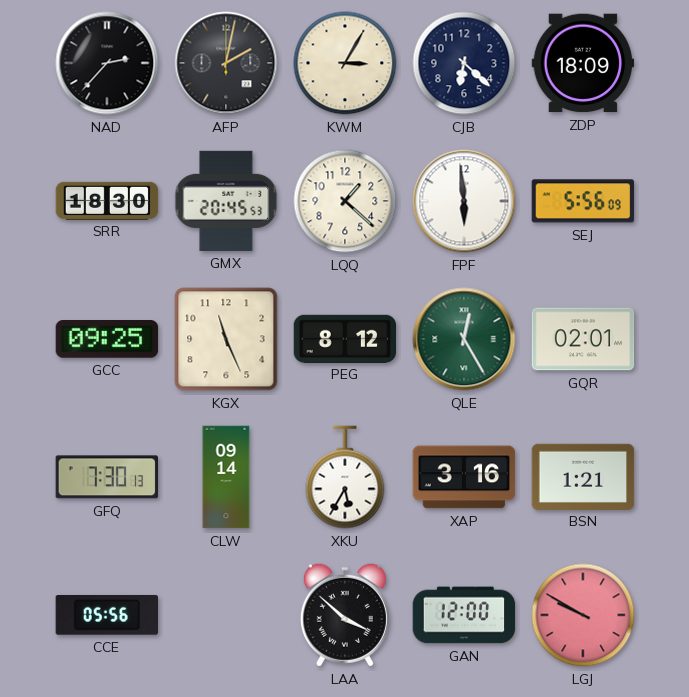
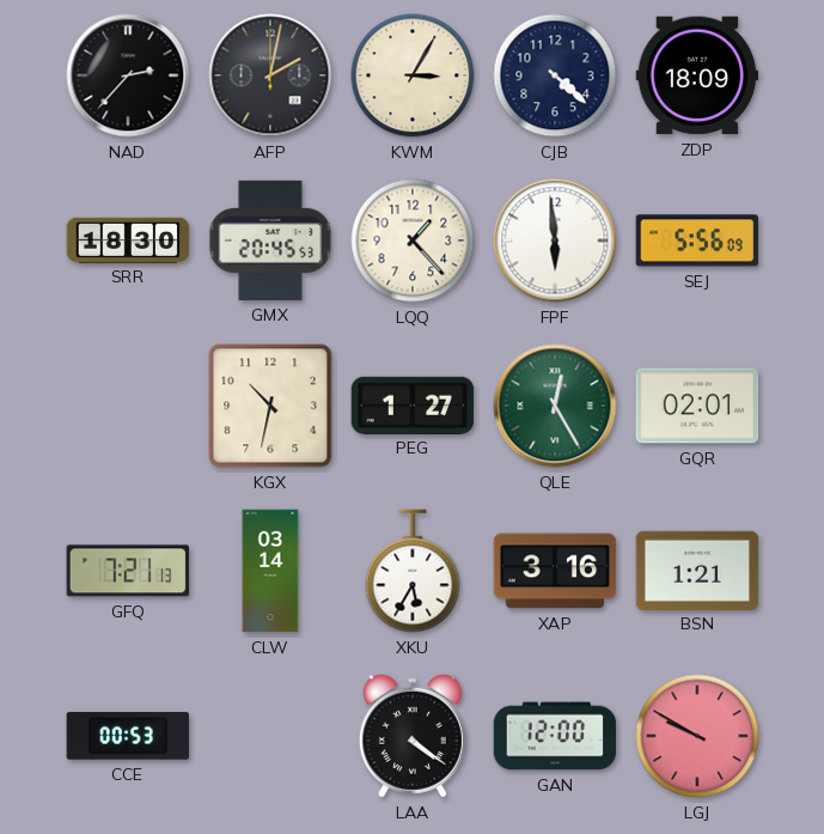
CJB: 6:22 -> 4:22 (555, 75)
LQQ: 1:22 -> 1:23 (413, 241)
GCC: 09:25 -> none (107, 340)
KGX: 11:26 -> 10:32 (270, 406)
PEG: 8:12 -> 1:27 (413, 404)
GFQ: 7:30 -> 7:21 (127, 571)
CLW: 09:14 -> 03:14 (270, 571)
CCE: 05:56 -> 00:53 (127, 736)
LAA: 3:52 -> 4:21 (413, 736)
